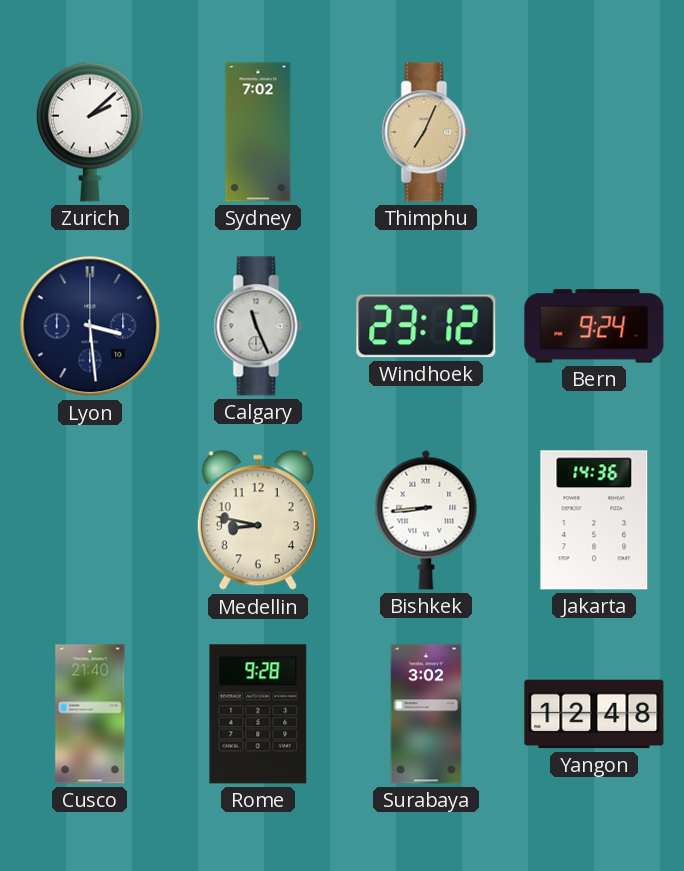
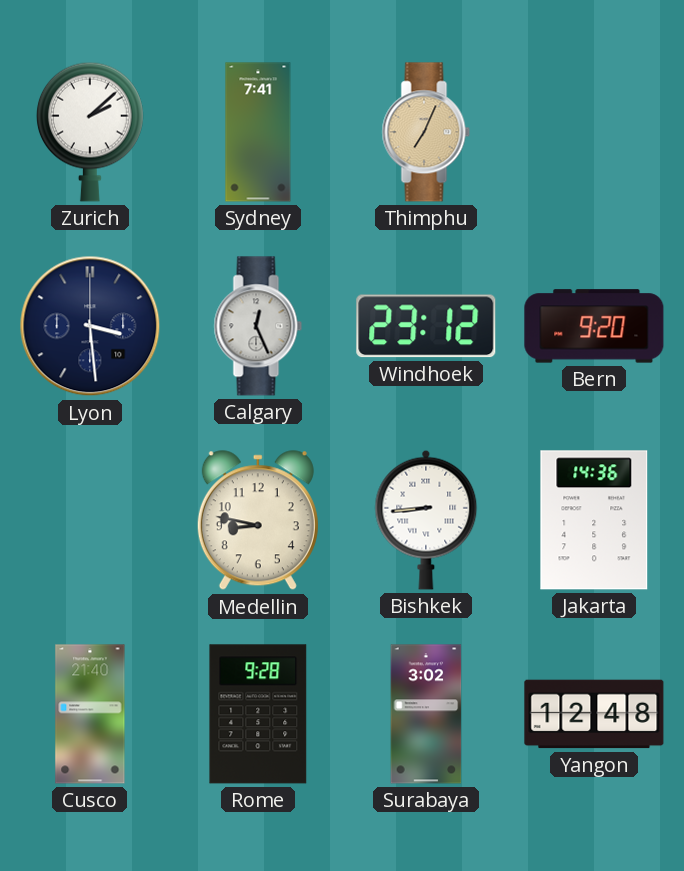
Sydney: 7:02 -> 7:41 (258, 132)
Calgary: 11:26 -> 12:26 (258, 326)
Bern: 9:24 -> 9:20 (594, 326)
